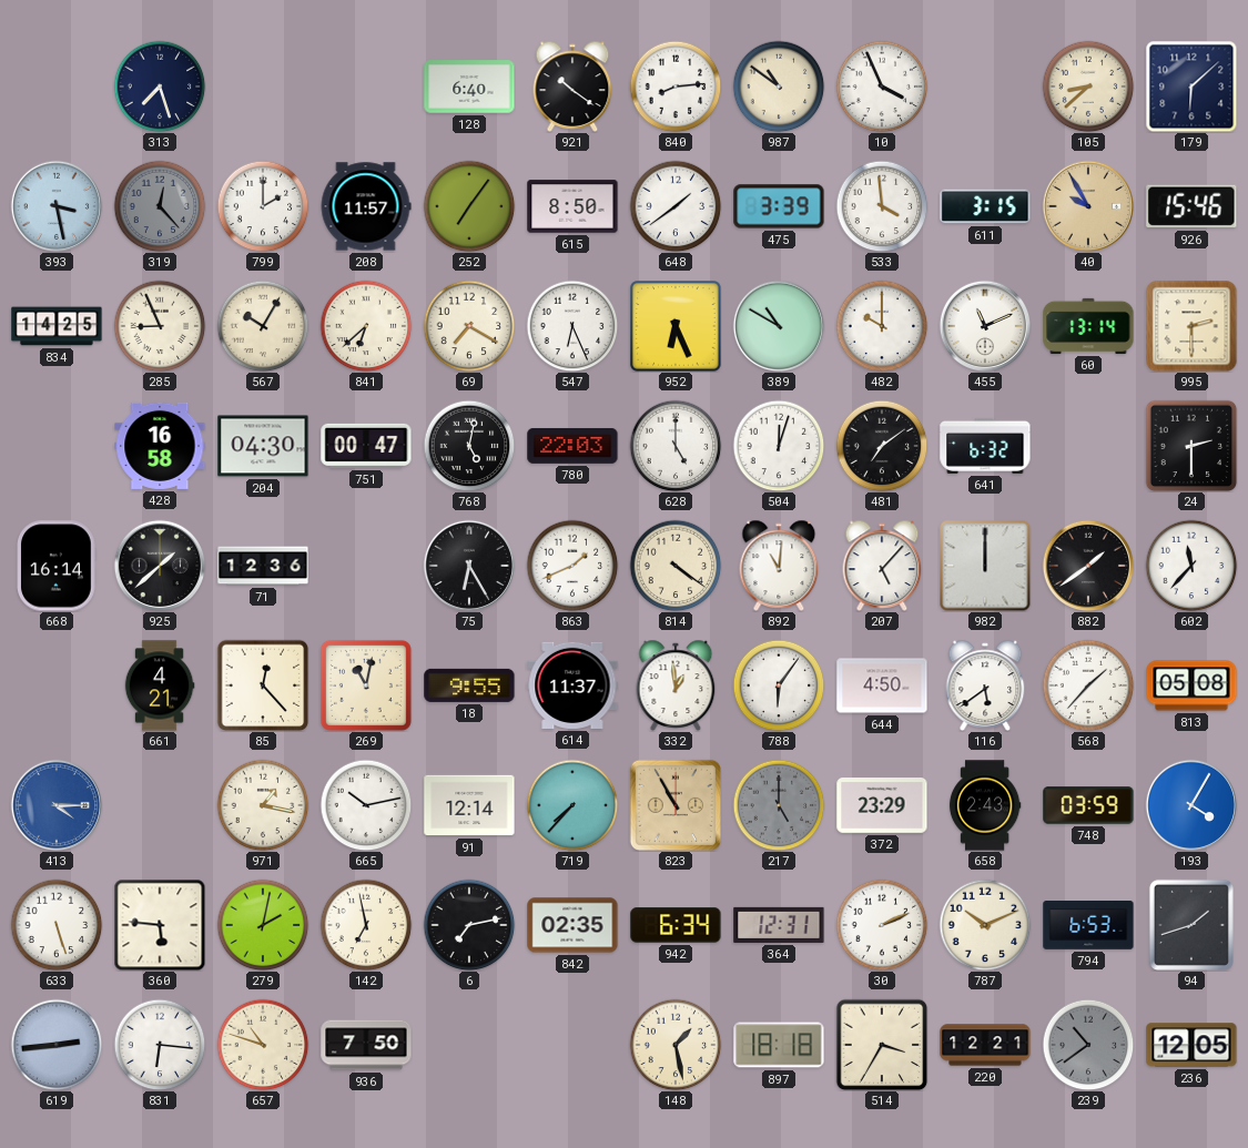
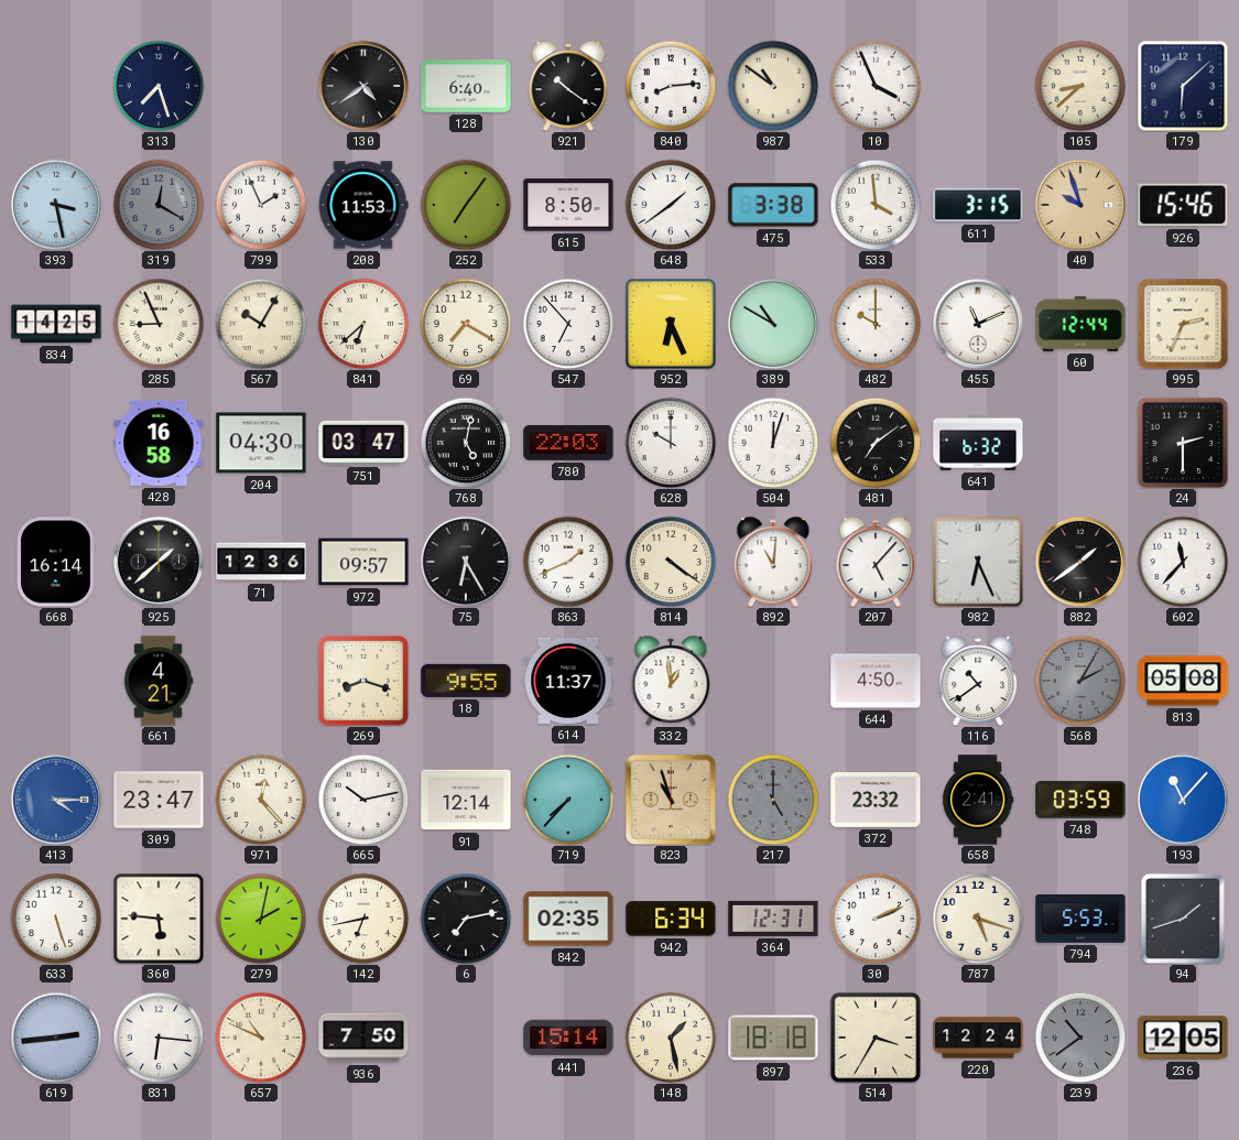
130: none -> 4:39 (363, 86)
319: 12:23 -> 12:20 (159, 205)
799: 2:00 -> 1:56 (261, 205)
208: 11:57 -> 11:53 (363, 205)
475: 3:39 -> 3:38 (773, 205)
40: 9:55 -> 9:57 (1080, 205)
547: 6:26 -> 6:53 (568, 324)
60: 13:14 -> 12:44 (1080, 324)
995: 2:30 -> 2:34 (1183, 324)
751: 00:47 -> 03:47 (363, 443)
628: 5:00 -> 10:00 (671, 443)
972: none -> 09:57 (363, 562)
982: 12:00 -> 6:26 (978, 562)
85: 12:23 -> none (263, 685)
269: 11:02 -> 8:18 (363, 681)
788: 6:06 -> none (779, 685)
116: 5:39 -> 10:39 (978, 681)
568: 1:37 -> 2:05 (1080, 681)
568 dial: white -> grey (1080, 681)
309: none -> 23:47 (159, 800)
971: 1:17 -> 12:23 (261, 800)
823: 10:55 -> 10:57 (671, 800)
372: 23:29 -> 23:32 (876, 801)
658: 2:43 -> 2:41 (978, 800)
193: 4:05 -> 11:07 (1183, 800)
142: 6:58 -> 6:43 (363, 919)
787: 10:11 -> 5:18 (978, 919)
794: 6:53 -> 5:53 (1080, 920)
657: 10:48 -> 10:49 (261, 1038)
441: none -> 15:14 (568, 1038)
220: 12:21 -> 12:24 (978, 1038)
